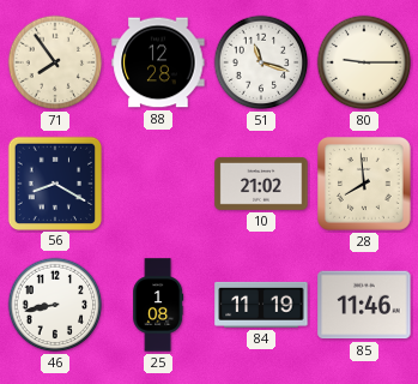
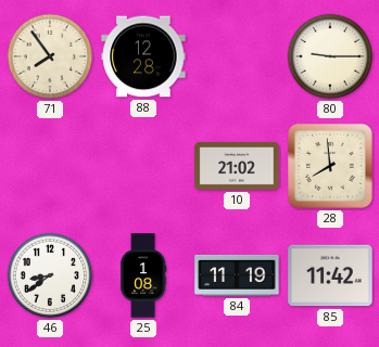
51: 11:18 -> none (261, 62)
56: 8:20 -> none (54, 182)
46: 8:43 -> 8:39 (50, 275)
85: 11:46 -> 11:42 (330, 275)
